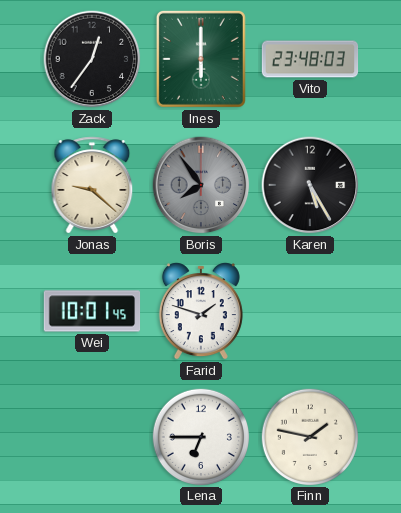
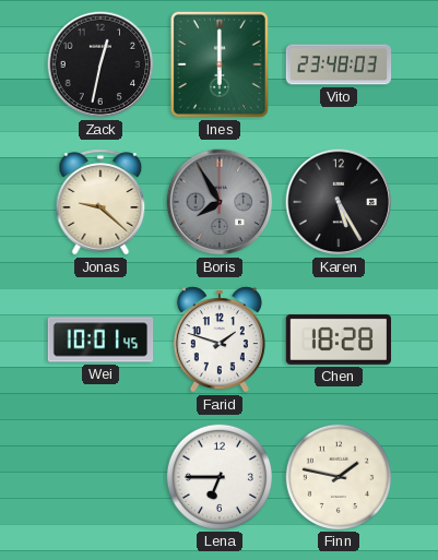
Zack: 12:36 -> 12:32 (100, 64)
Boris: 7:54 -> 7:55 (220, 202)
Chen: none -> 18:28 (338, 339)
